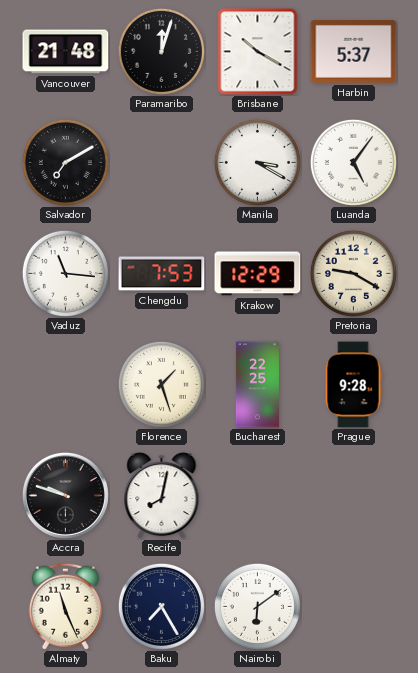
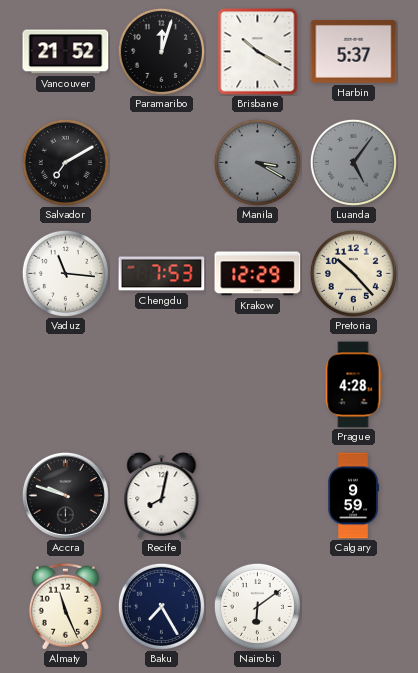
Vancouver: 21:48 -> 21:52 (66, 52)
Manila dial: white -> grey (257, 162)
Luanda dial: white -> grey (353, 162)
Pretoria: 9:20 -> 10:23 (353, 273)
Florence: 1:27 -> none (161, 384)
Bucharest: 22:25 -> none (257, 385)
Prague: 9:28 -> 4:28 (353, 385)
Calgary: none -> 9:59 (353, 496)
